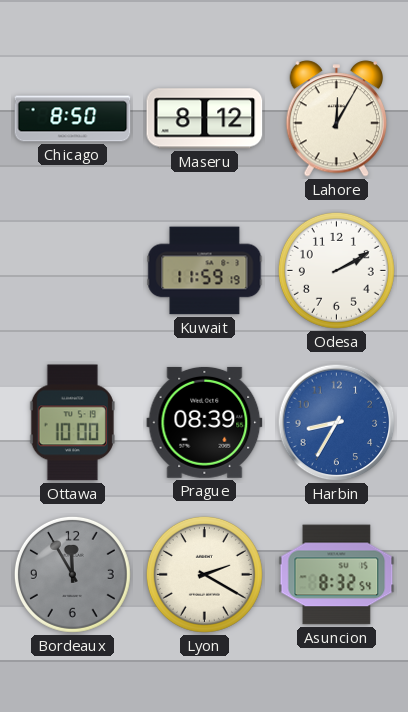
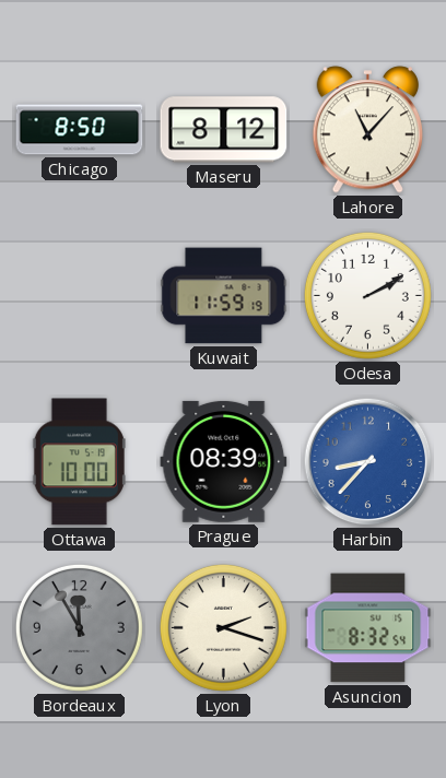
Lahore: 12:05 -> 11:07 (367, 130)
Harbin: 8:35 -> 8:37 (368, 462)
Lyon: 2:20 -> 2:18 (223, 627)
